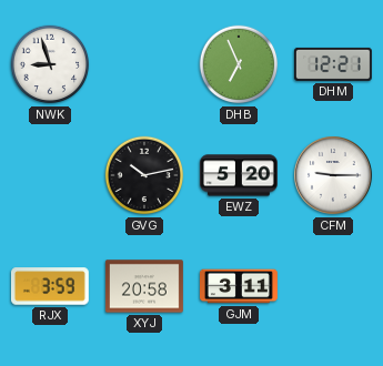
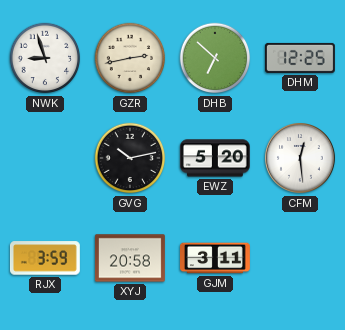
GZR: none -> 2:43 (130, 58)
DHB: 6:56 -> 6:52 (215, 58)
DHM: 12:21 -> 12:25 (300, 58)
CFM: 9:15 -> 12:29 (301, 159)
